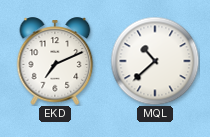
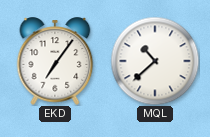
EKD: 7:11 -> 7:06 (55, 61)
